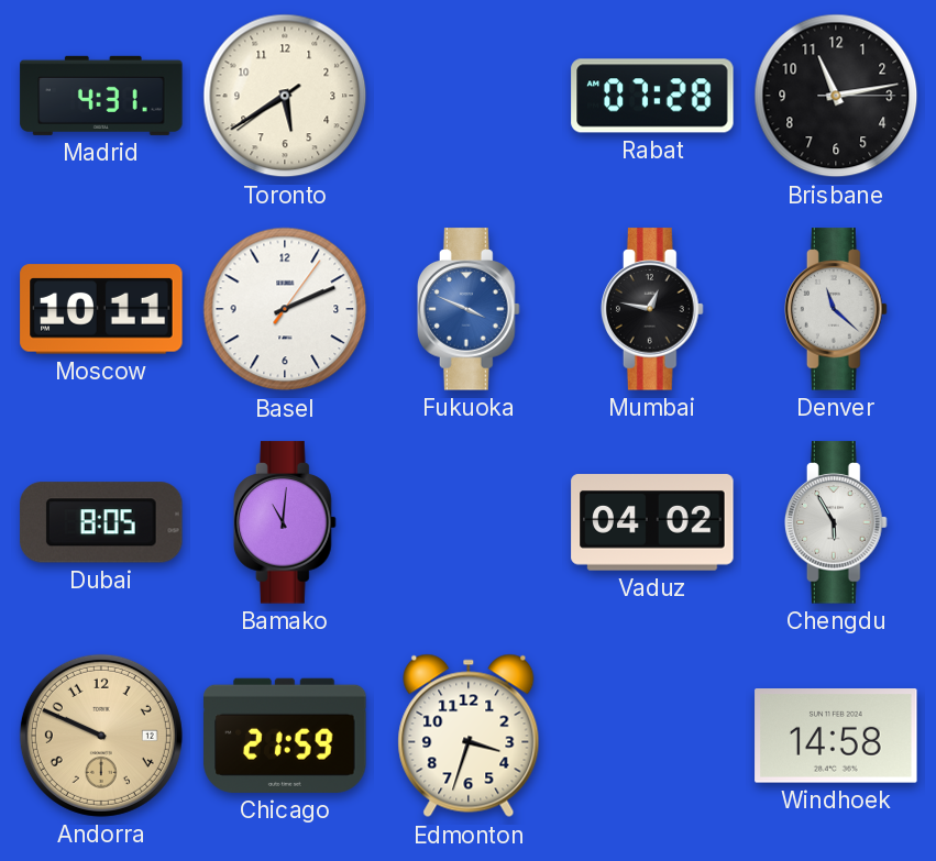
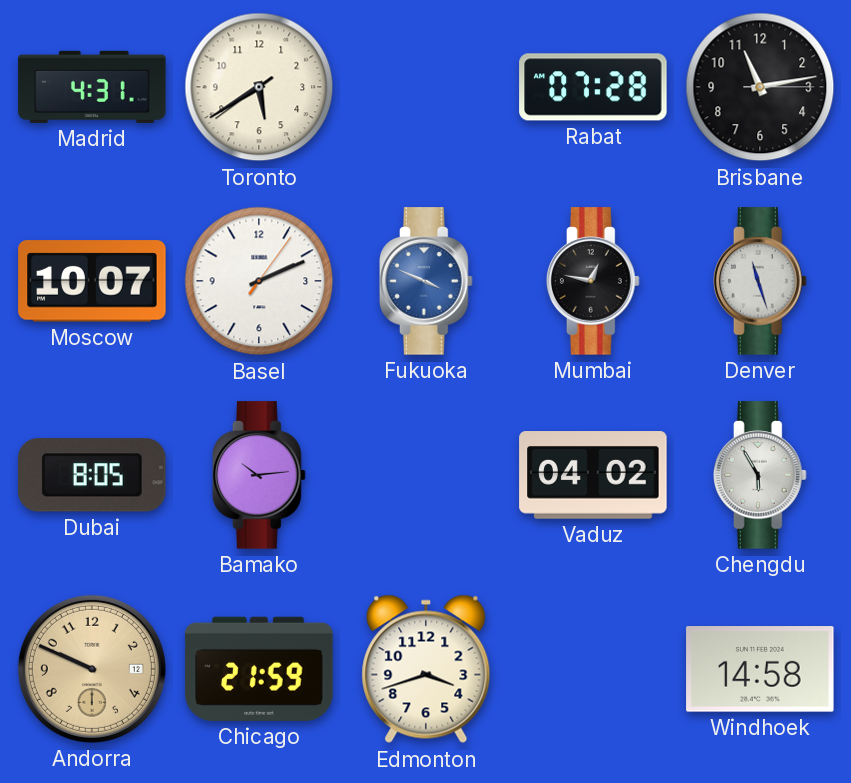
Moscow: 10:11 -> 10:07 (92, 281)
Denver: 11:22 -> 11:27 (761, 281)
Bamako: 11:01 -> 10:14 (260, 475)
Edmonton: 3:33 -> 3:42 (426, 669)
